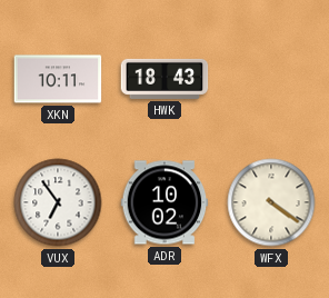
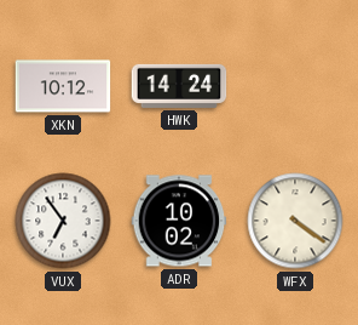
XKN: 10:11 -> 10:12 (63, 86)
HWK: 18:43 -> 14:24 (179, 86)
